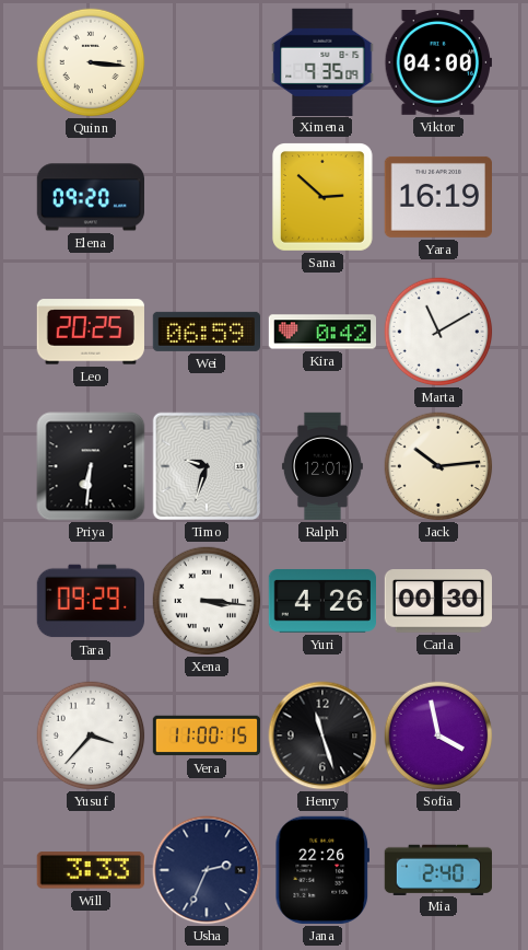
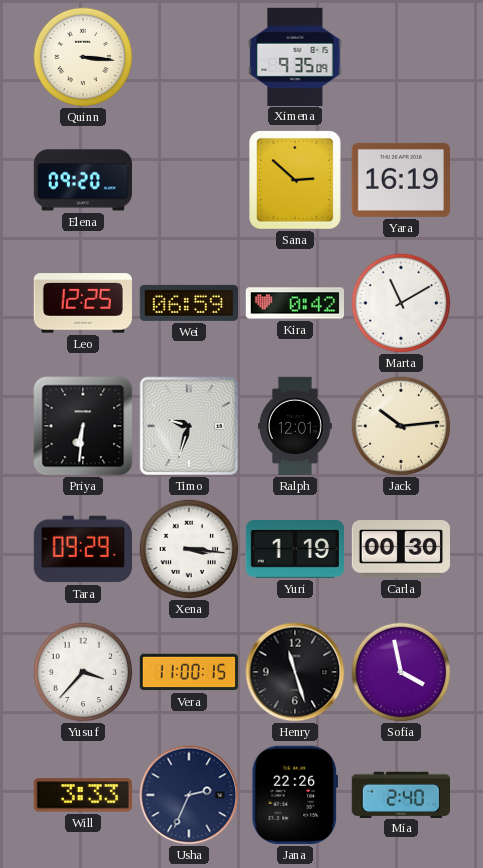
Viktor: 04:00 -> none (437, 63)
Leo: 20:25 -> 12:25 (83, 303)
Yuri: 4:26 -> 1:19 (294, 550)
